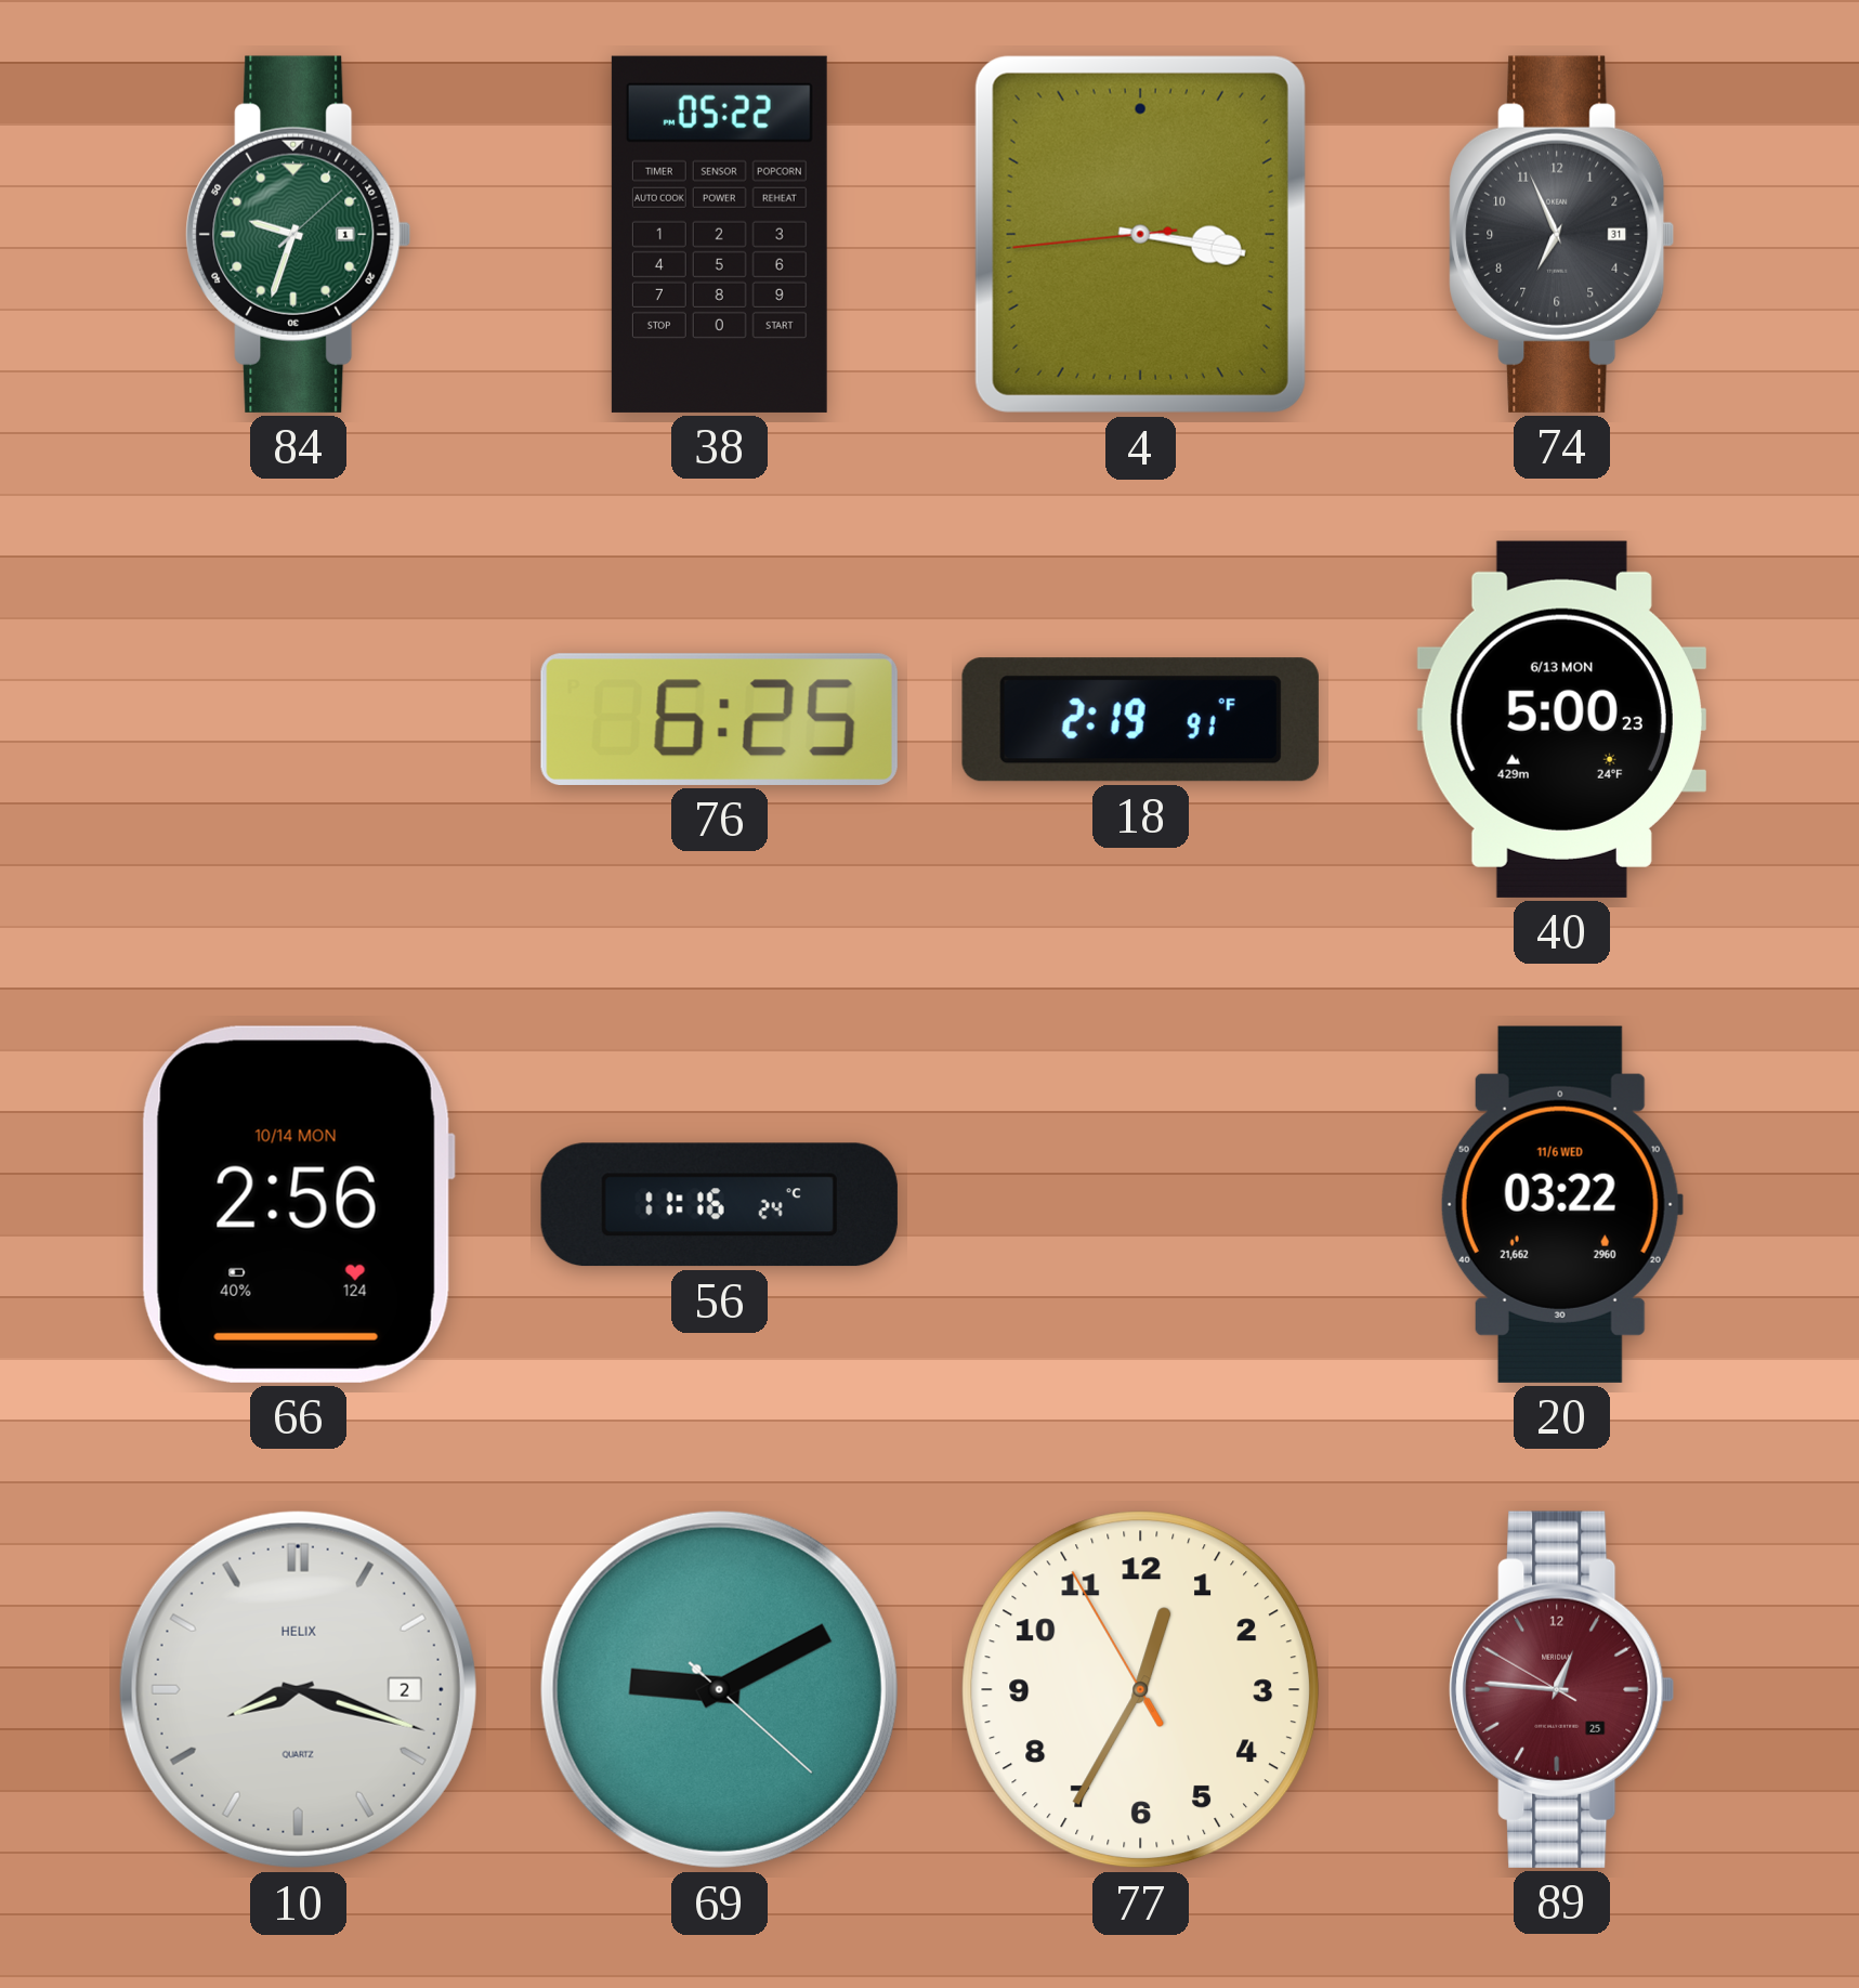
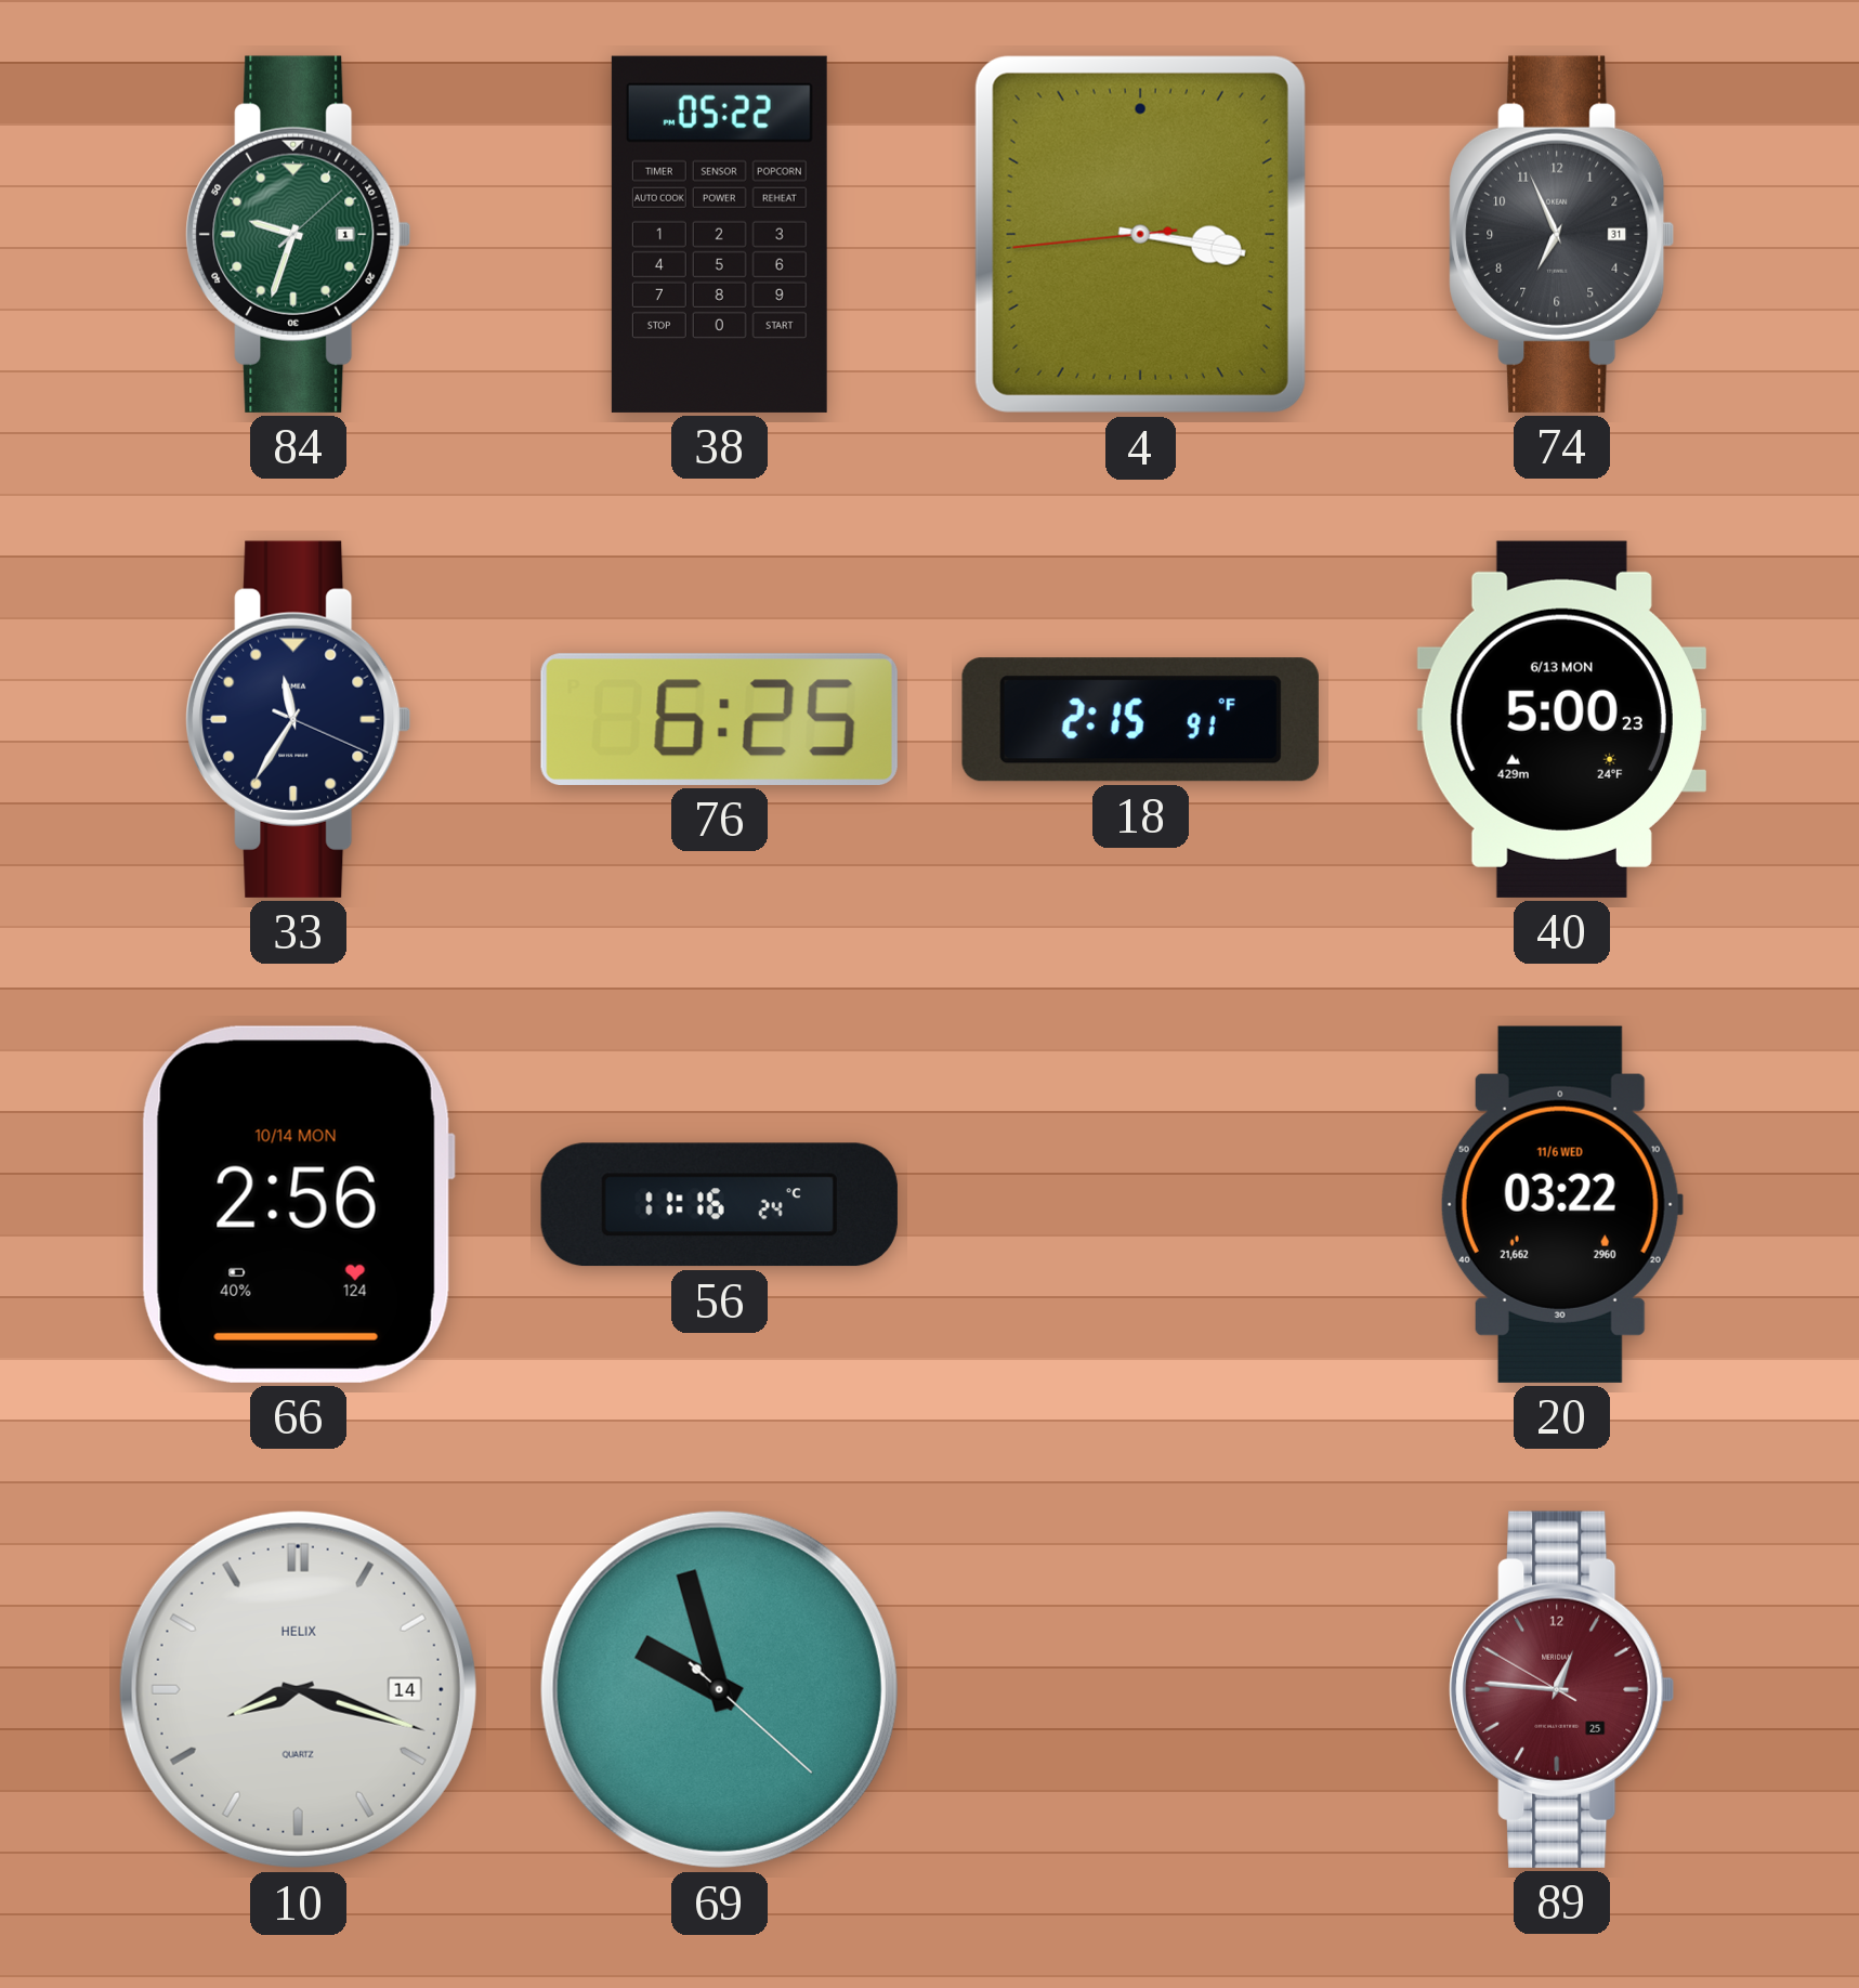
33: none -> 11:35 (299, 719)
18: 2:19 -> 2:15 (1140, 720)
10 date: 2 -> 14 (298, 1689)
69: 9:10 -> 9:57 (719, 1689)
77: 12:34 -> none (1141, 1690)
